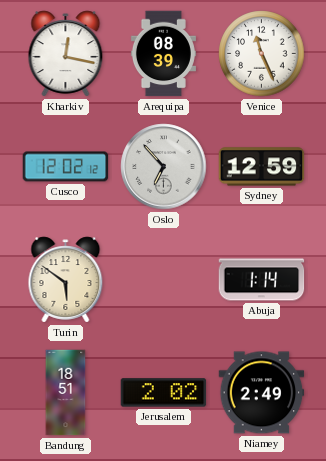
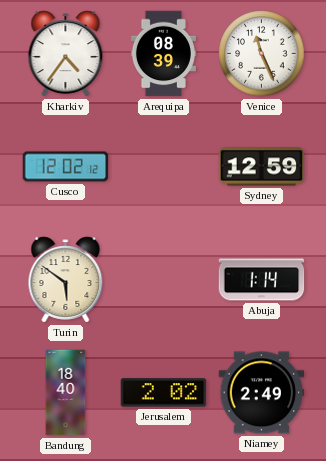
Kharkiv: 12:17 -> 4:36 (66, 54)
Oslo: 6:53 -> none (164, 167)
Bandung: 18:51 -> 18:40 (66, 393)
